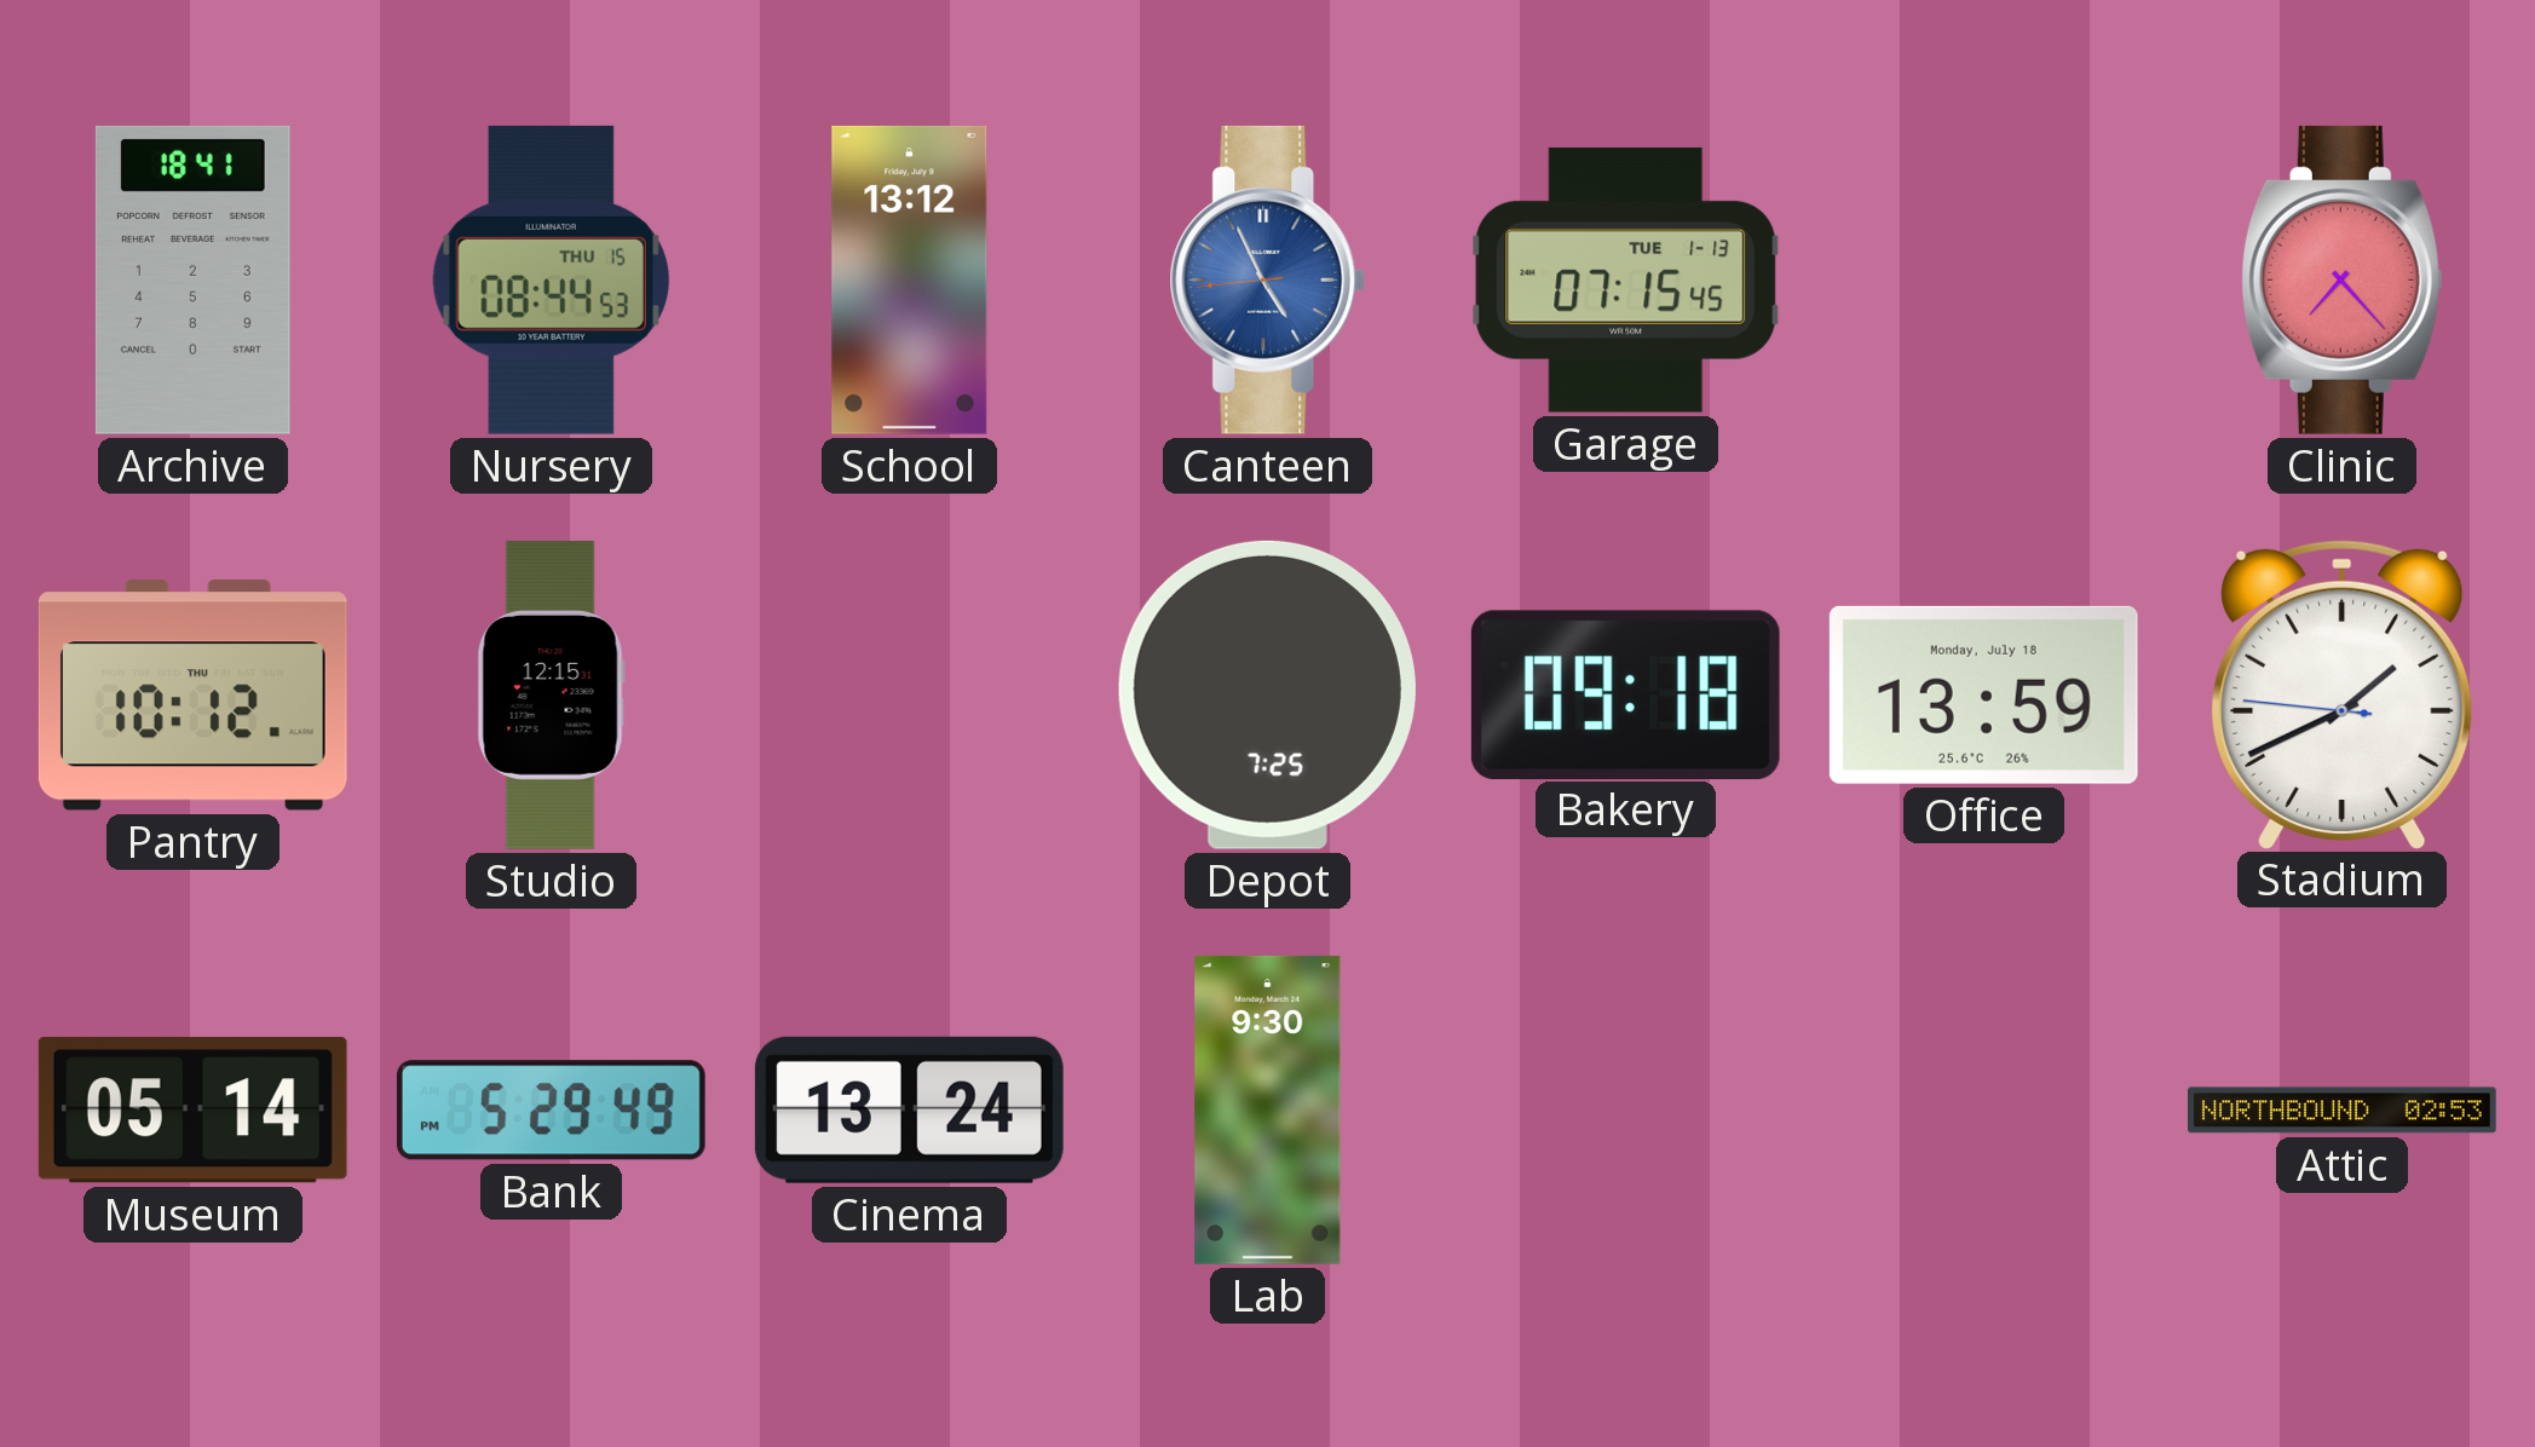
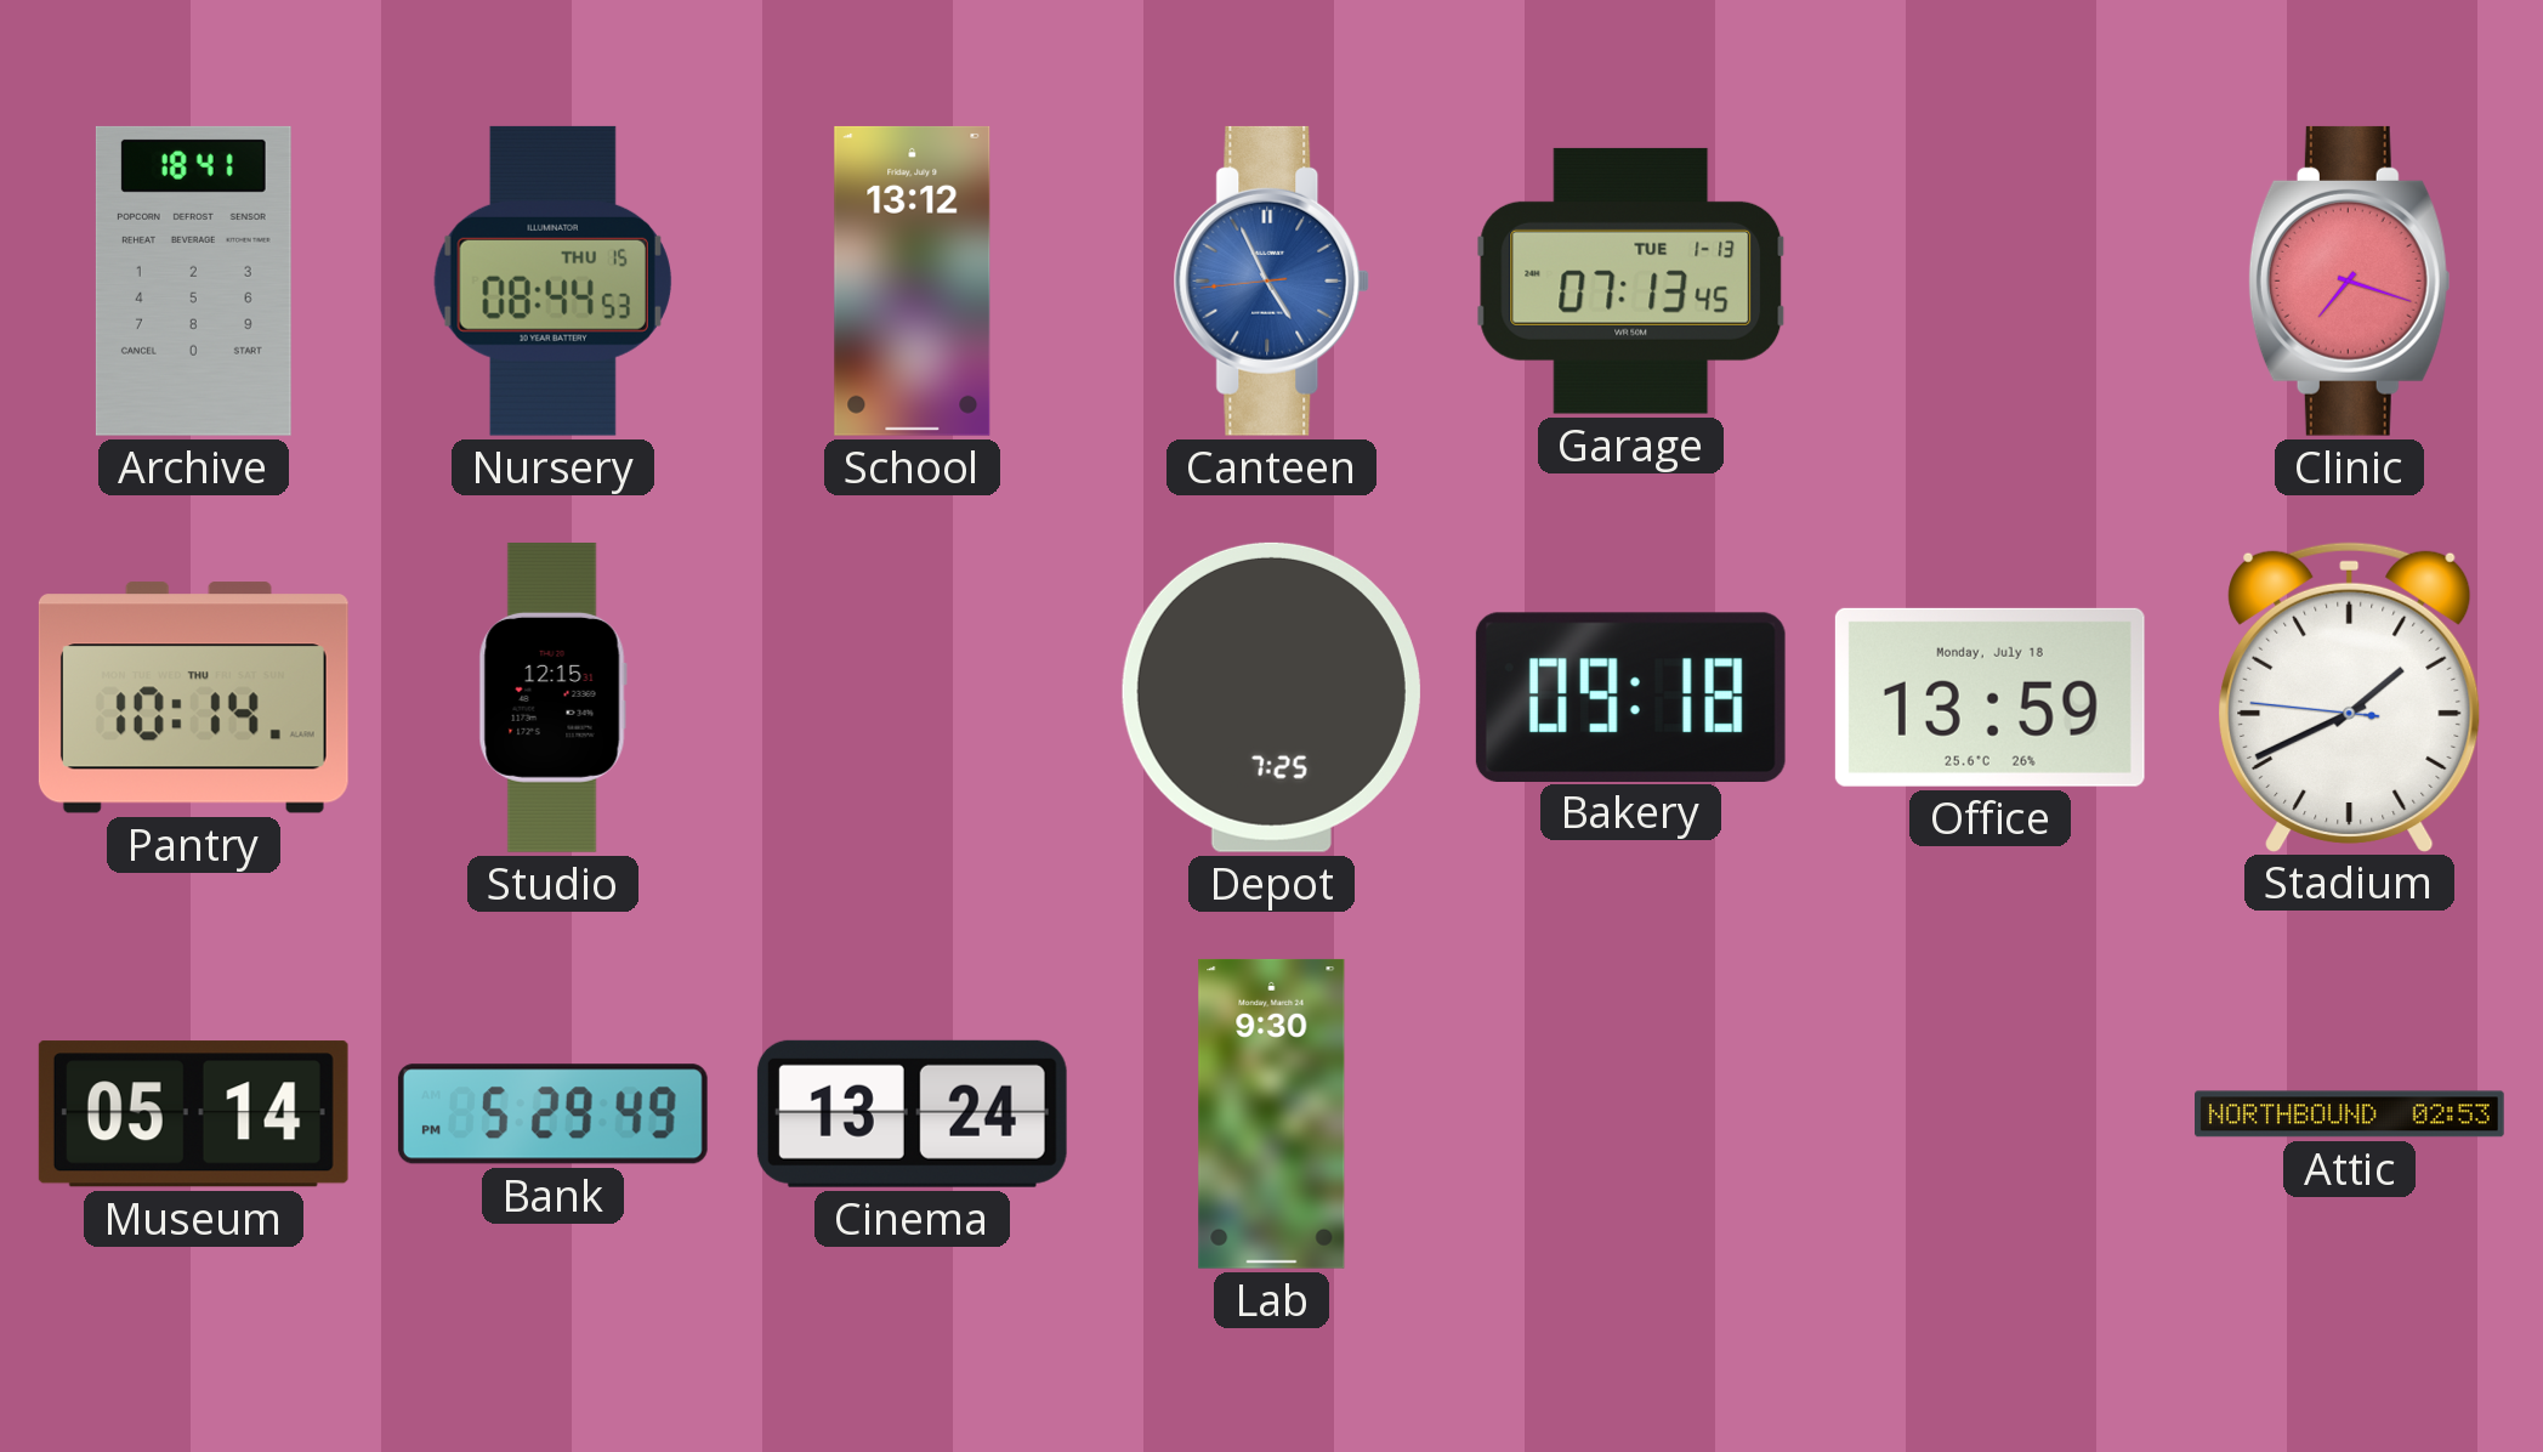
Garage: 07:15 -> 07:13 (1631, 280)
Clinic: 7:23 -> 7:18 (2349, 280)
Pantry: 10:12 -> 10:14 (193, 698)
